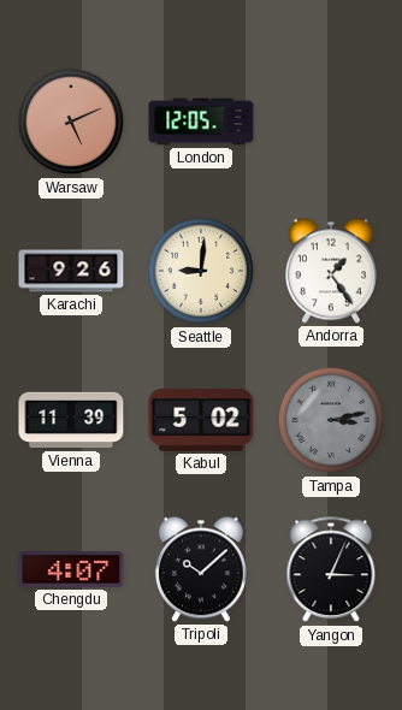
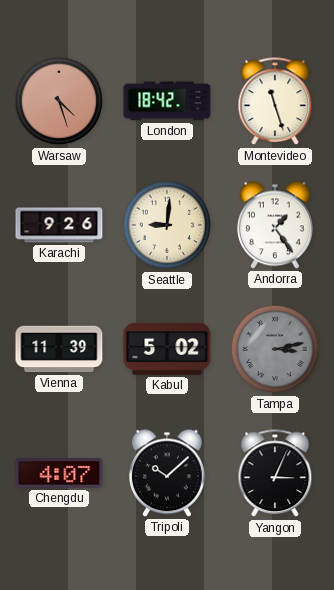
Warsaw: 5:11 -> 4:27 (59, 101)
London: 12:05 -> 18:42 (167, 101)
Montevideo: none -> 11:27 (275, 102)
